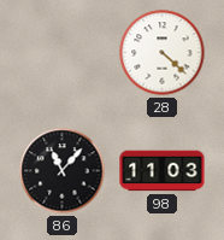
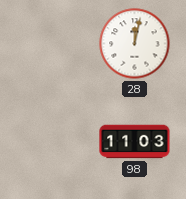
28: 4:22 -> 12:02 (135, 44)
86: 11:07 -> none (63, 171)
